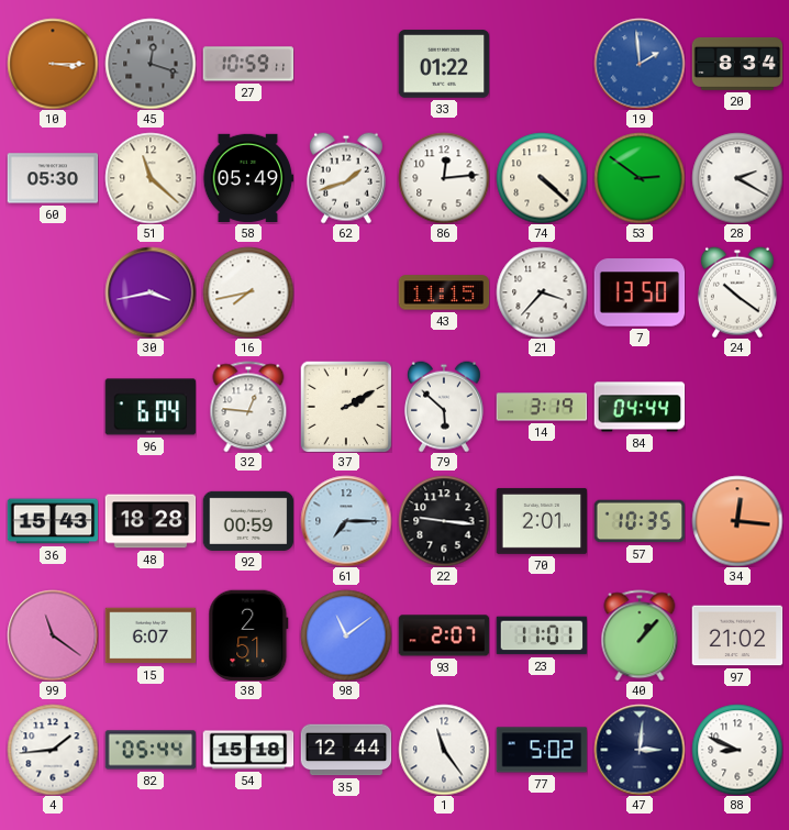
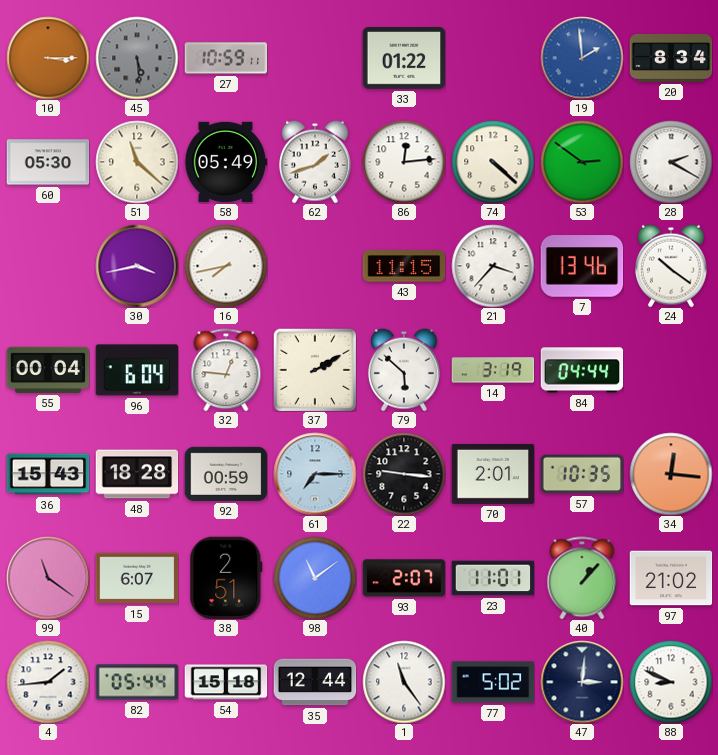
45: 12:18 -> 5:29 (137, 58)
7: 13:50 -> 13:46 (582, 266)
55: none -> 00:04 (48, 370)
